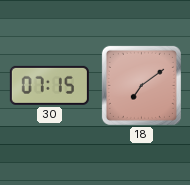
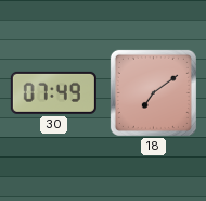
30: 07:15 -> 07:49 (53, 92)
